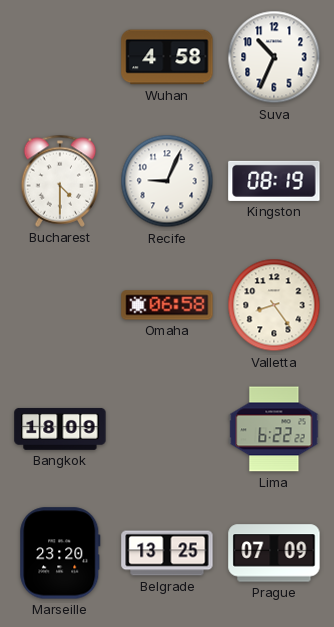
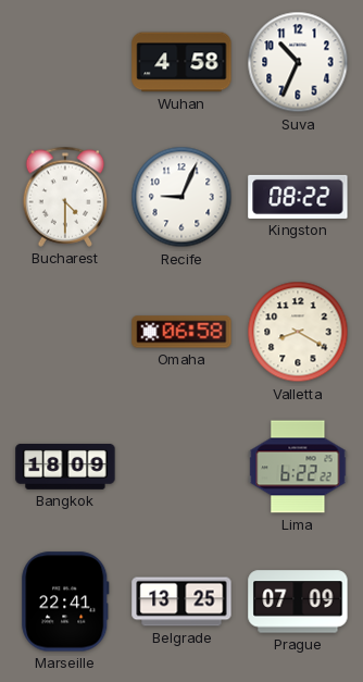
Kingston: 08:19 -> 08:22 (298, 197)
Valletta: 8:24 -> 8:20 (298, 332)
Marseille: 23:20 -> 22:41 (65, 602)
